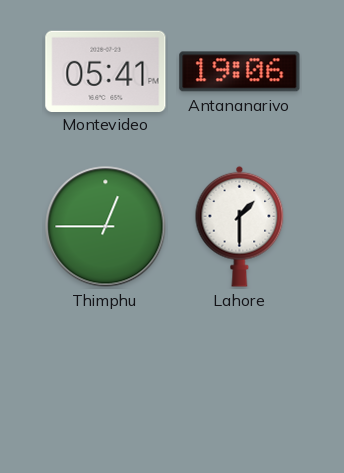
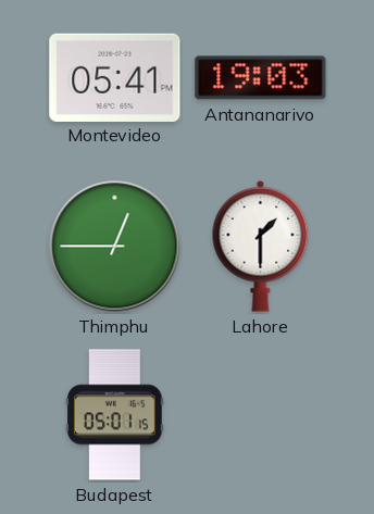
Antananarivo: 19:06 -> 19:03 (261, 78)
Budapest: none -> 05:01 (115, 415)
